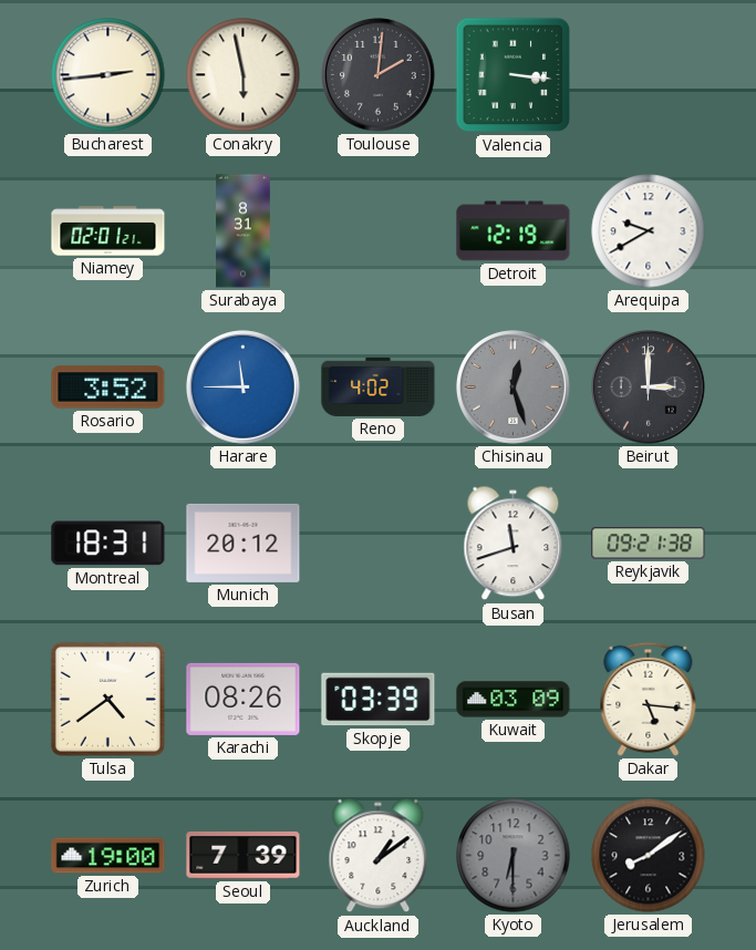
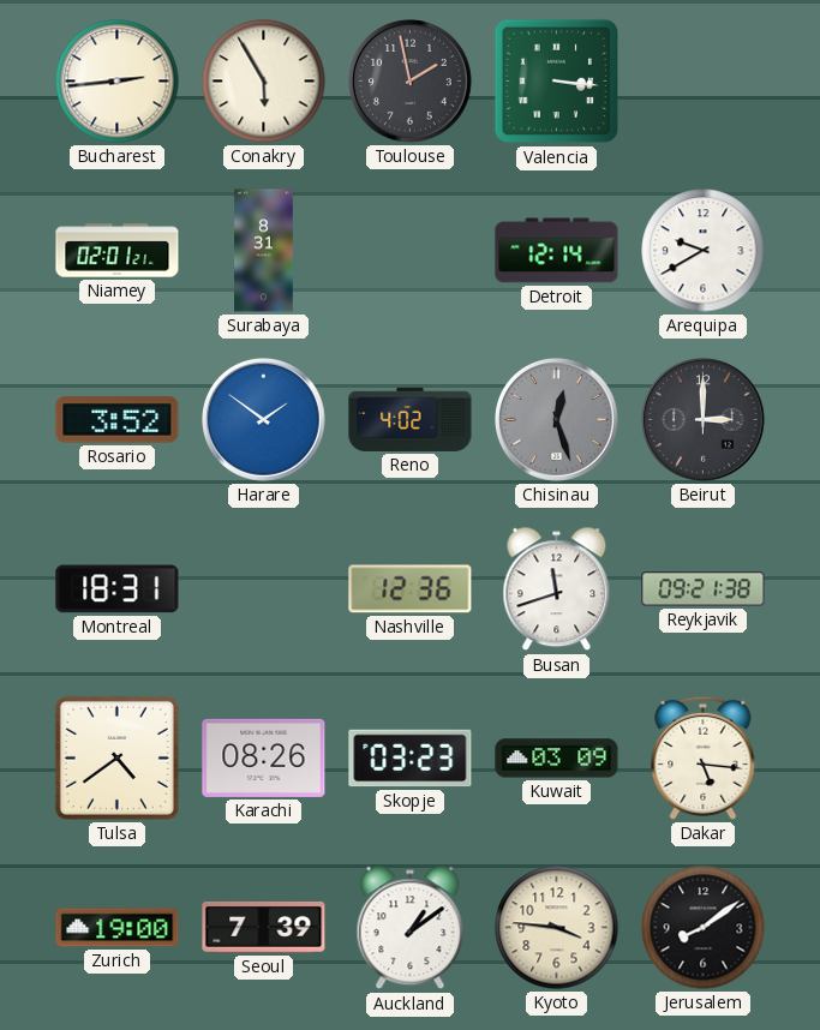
Conakry: 5:58 -> 5:55 (264, 82)
Toulouse: 2:01 -> 1:58 (411, 82)
Detroit: 12:19 -> 12:14 (557, 251)
Harare: 11:45 -> 1:51 (264, 420)
Munich: 20:12 -> none (244, 543)
Nashville: none -> 12:36 (411, 589)
Skopje: 03:39 -> 03:23 (411, 759)
Kyoto: 6:30 -> 3:46 (557, 928)
Kyoto dial: grey -> cream (557, 928)
